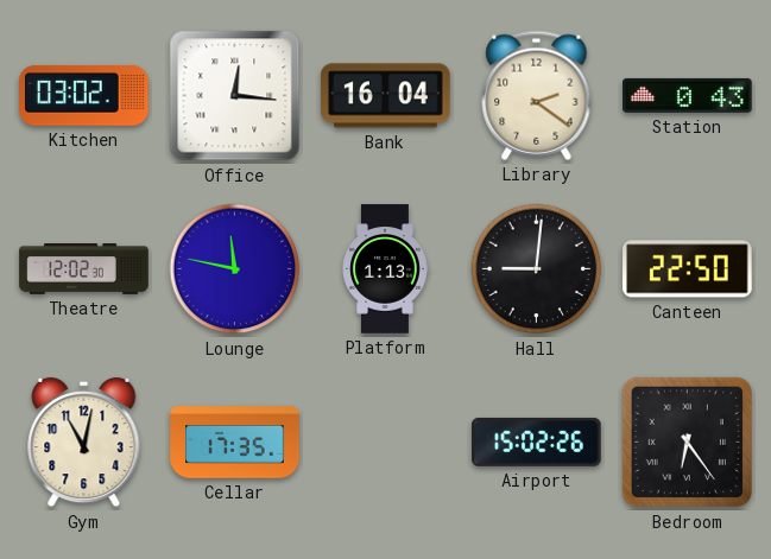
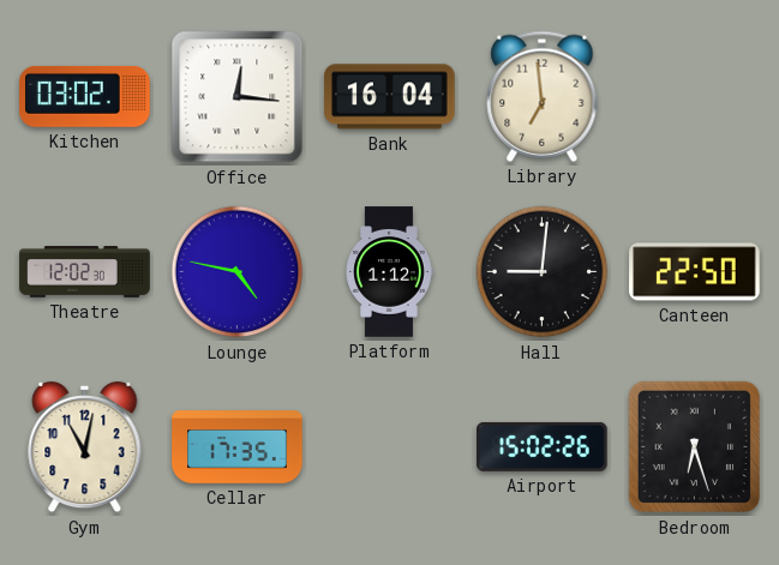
Library: 2:21 -> 6:59 (543, 96)
Station: 0:43 -> none (688, 95)
Lounge: 11:47 -> 4:47 (238, 272)
Platform: 1:13 -> 1:12 (389, 272)
Bedroom: 6:24 -> 6:27 (695, 447)
